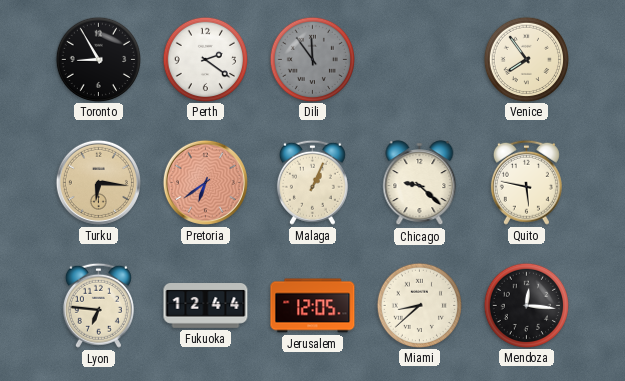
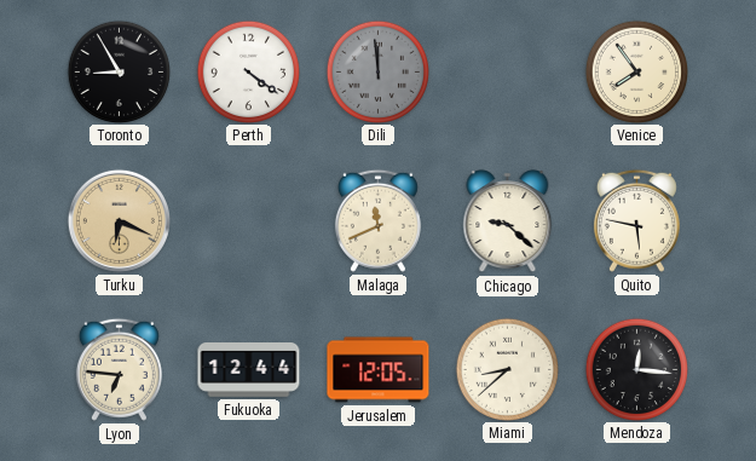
Perth: 2:21 -> 4:21 (248, 71)
Dili: 11:54 -> 11:59 (377, 71)
Turku: 6:16 -> 6:19 (119, 220)
Pretoria: 6:39 -> none (205, 182)
Malaga: 1:04 -> 11:41 (377, 220)
